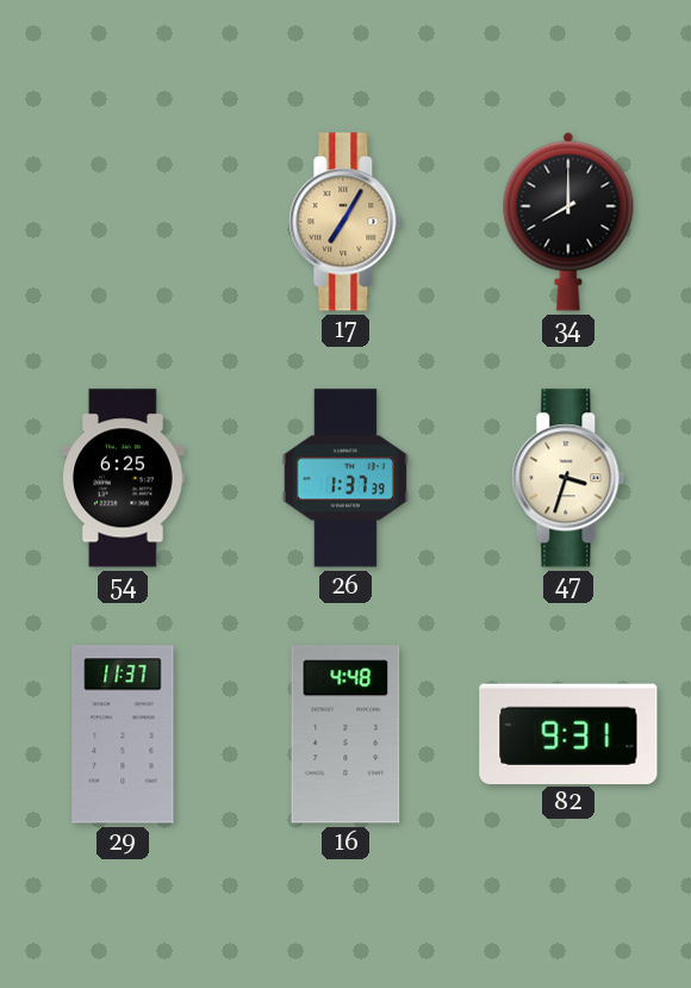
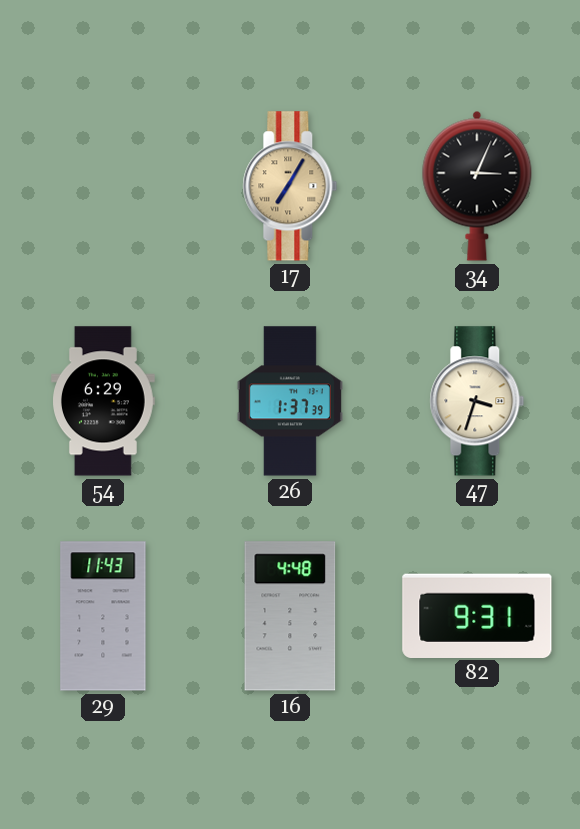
34: 8:00 -> 3:04 (477, 186)
54: 6:25 -> 6:29 (104, 401)
29: 11:37 -> 11:43 (103, 616)
